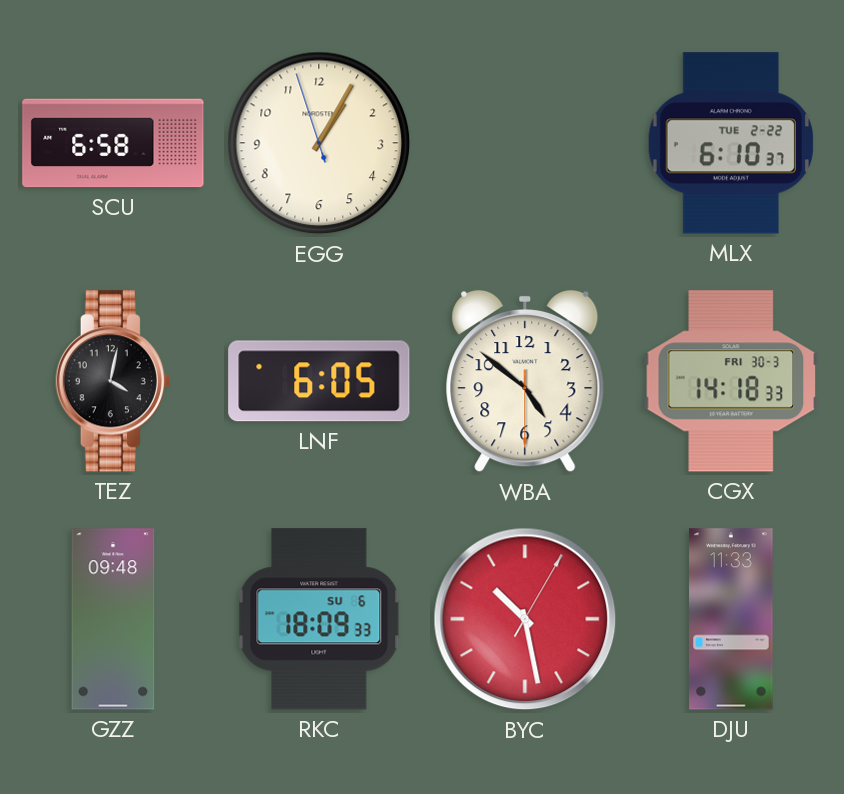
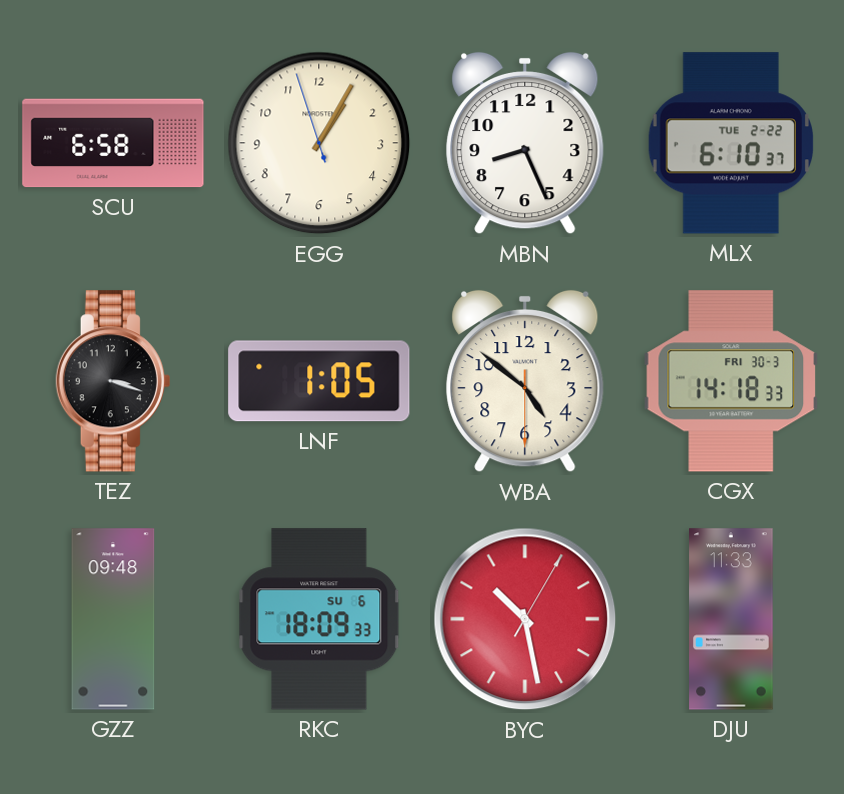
MBN: none -> 8:26 (525, 143)
TEZ: 4:02 -> 3:18 (113, 381)
LNF: 6:05 -> 1:05 (319, 381)
